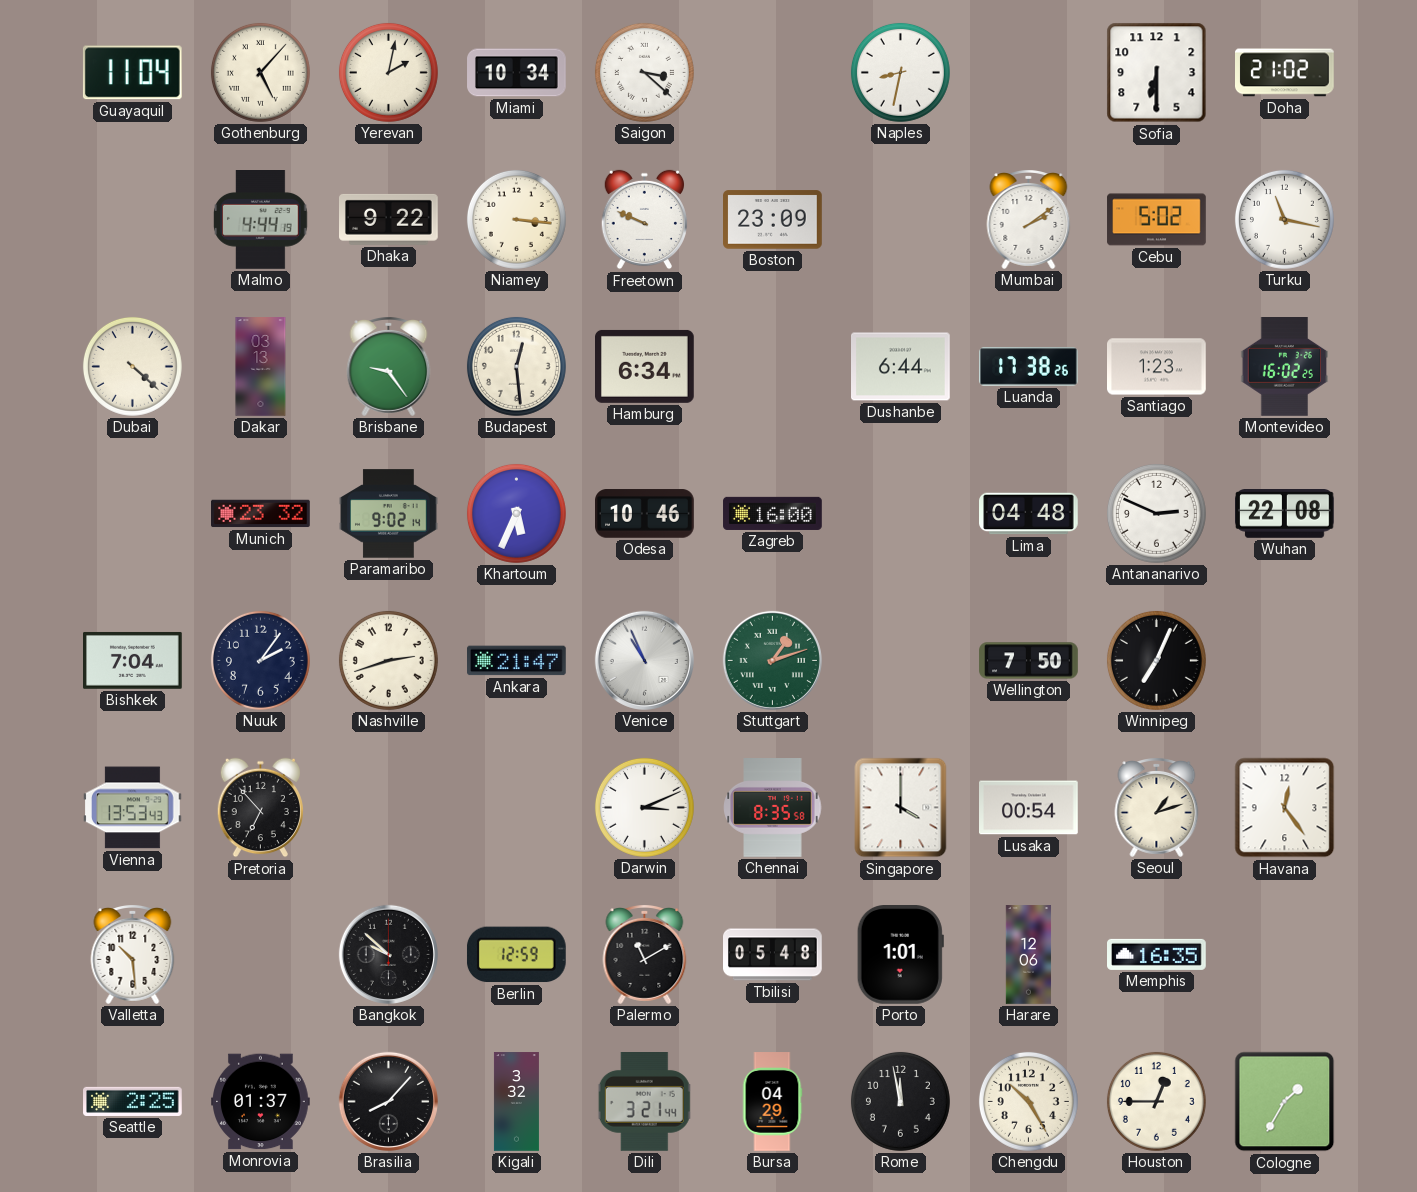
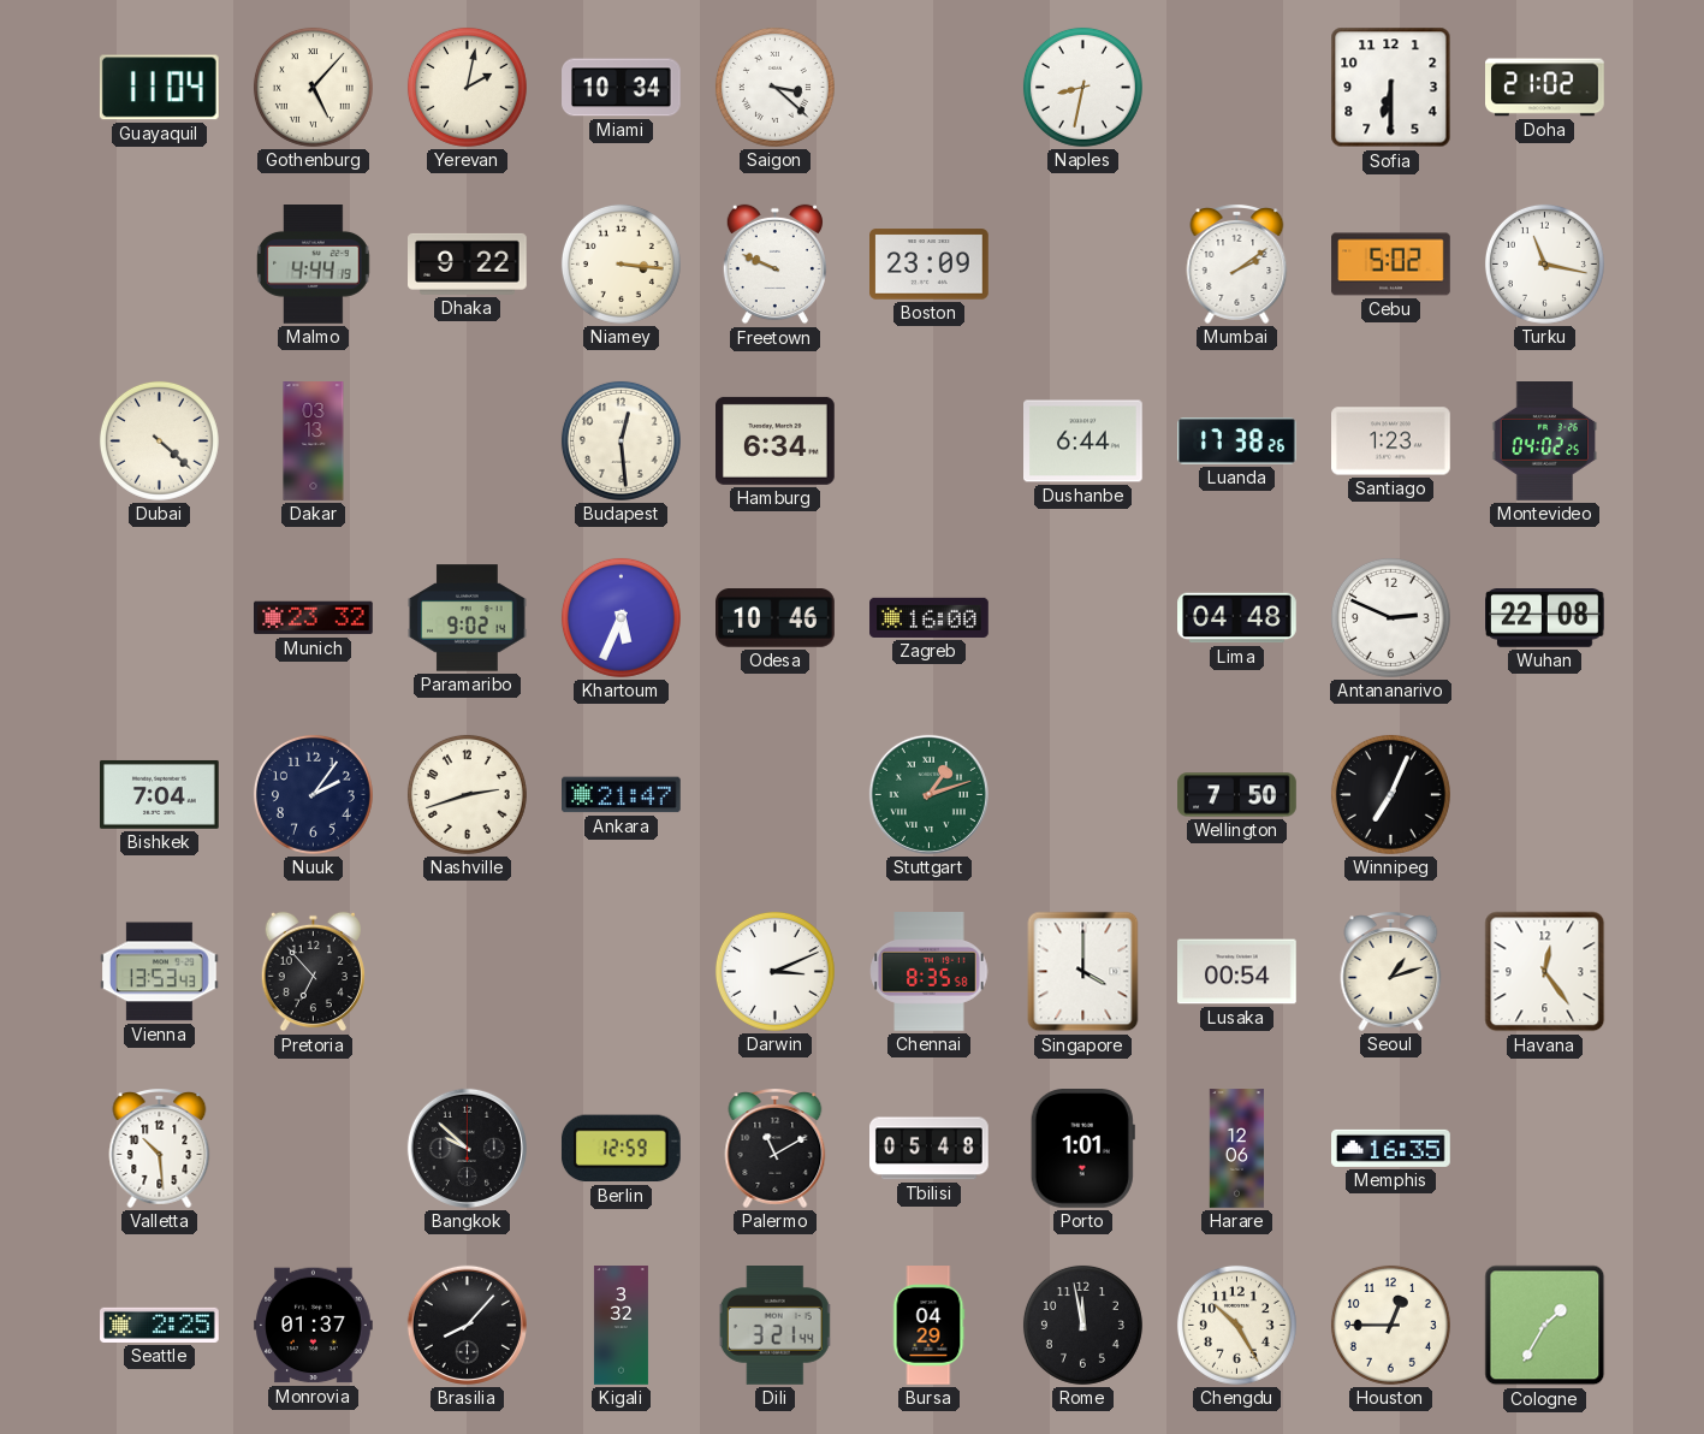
Brisbane: 9:24 -> none (389, 367)
Montevideo: 16:02 -> 04:02 (1545, 442)
Venice: 10:56 -> none (644, 660)
